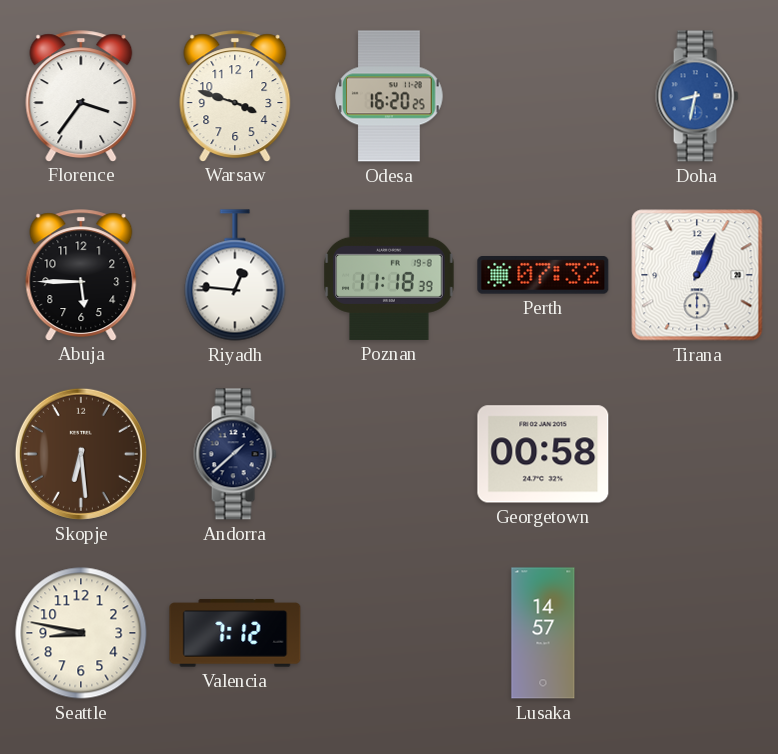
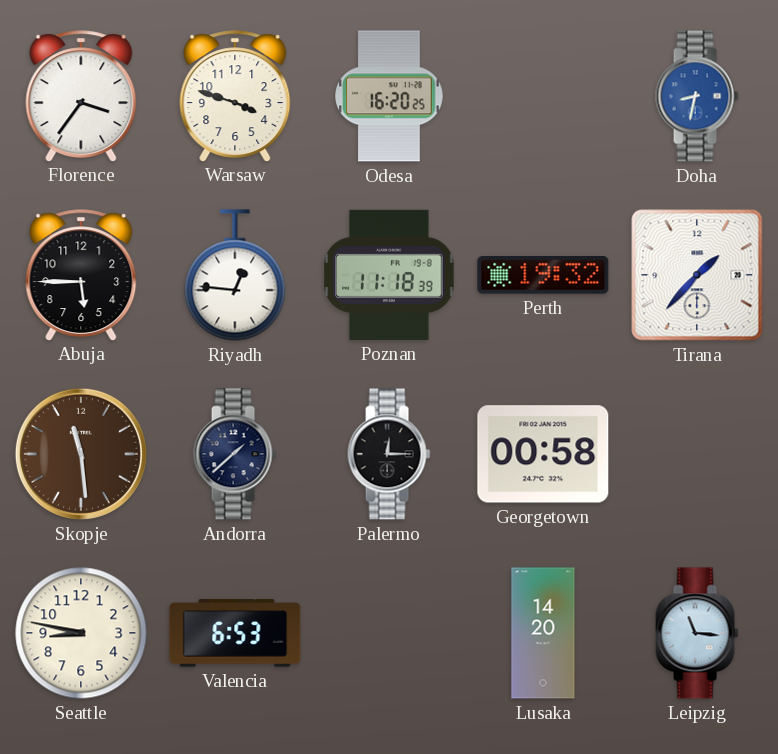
Perth: 07:32 -> 19:32 (543, 275)
Tirana: 1:04 -> 1:37 (697, 275)
Skopje: 6:29 -> 11:29 (81, 454)
Palermo: none -> 12:15 (389, 454)
Valencia: 7:12 -> 6:53 (235, 633)
Lusaka: 14:57 -> 14:20 (543, 633)
Leipzig: none -> 11:16 (697, 633)
